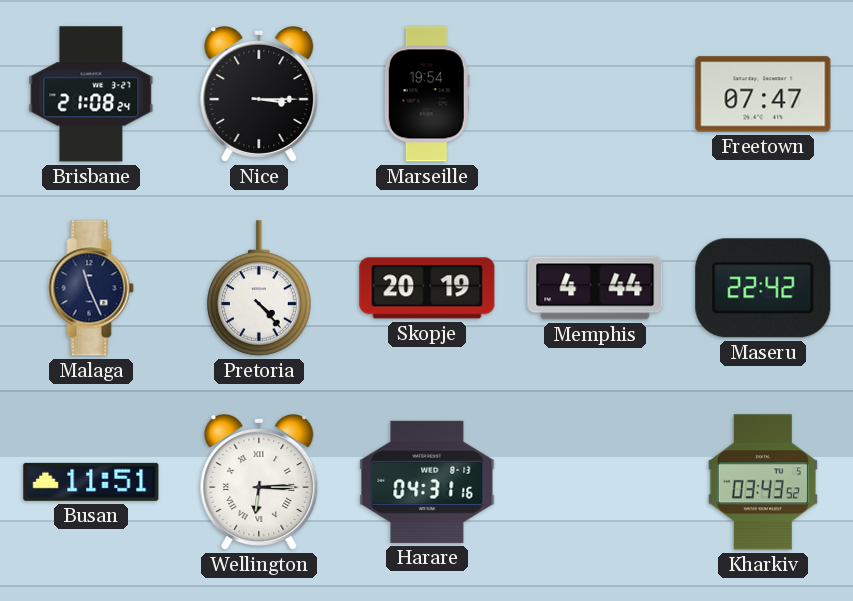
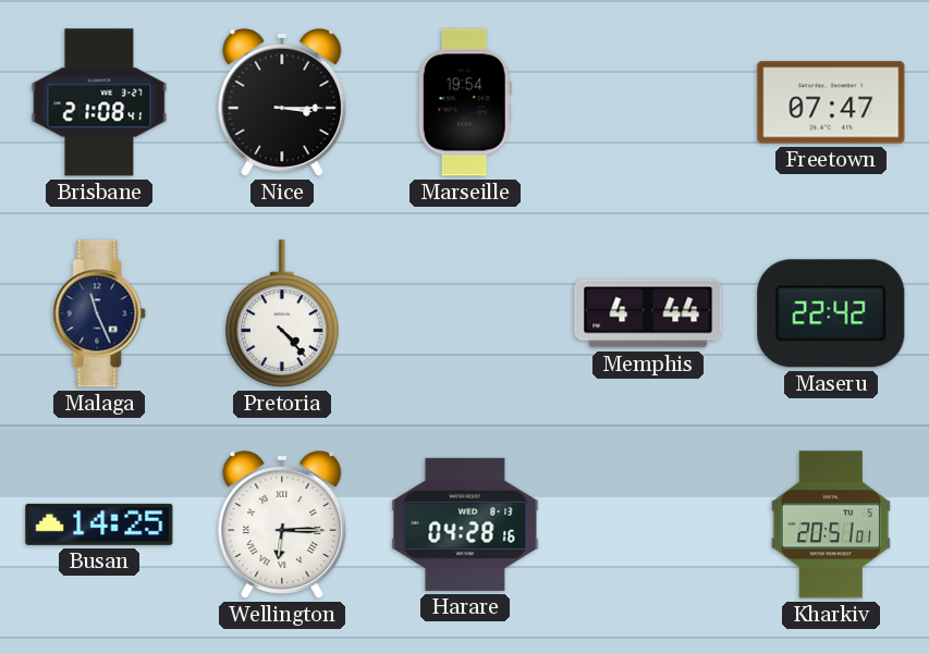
Brisbane: 21:08:24 -> 21:08:41 (99, 102)
Skopje: 20:19 -> none (427, 288)
Busan: 11:51 -> 14:25 (99, 525)
Harare: 04:31 -> 04:28 (465, 525)
Kharkiv: 03:43 -> 20:51 (831, 525)
